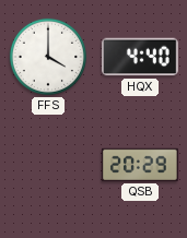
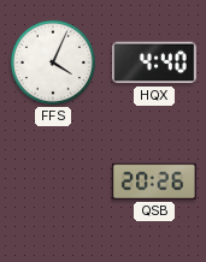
FFS: 4:00 -> 4:04 (53, 62)
QSB: 20:29 -> 20:26 (155, 181)
